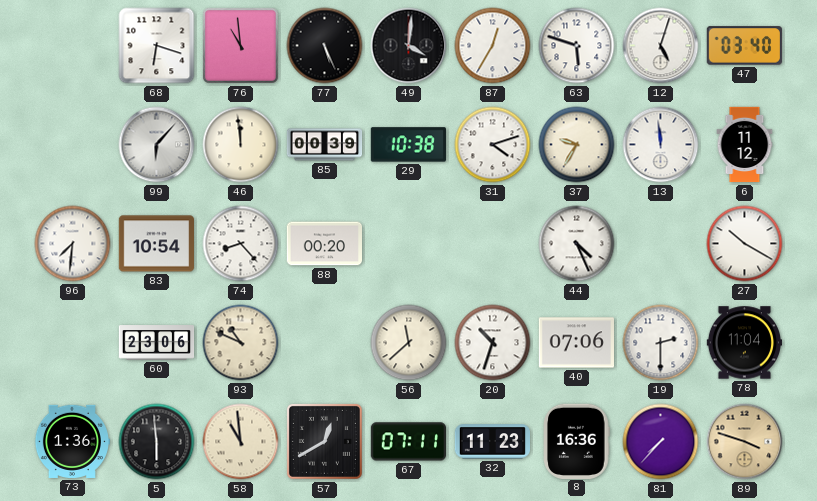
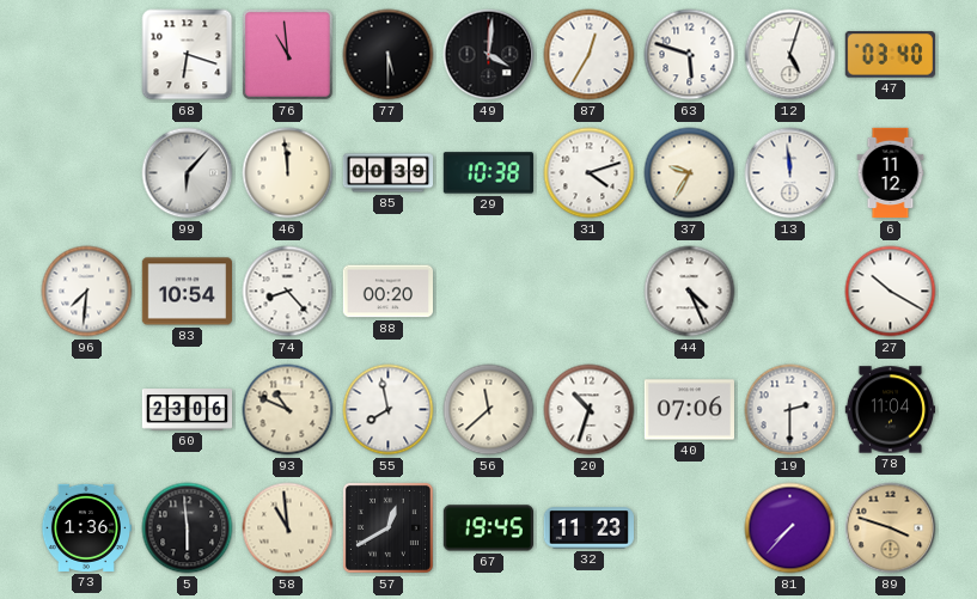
77: 5:26 -> 5:30 (389, 55)
55: none -> 7:58 (389, 410)
67: 07:11 -> 19:45 (488, 528)
8: 16:36 -> none (577, 441)
